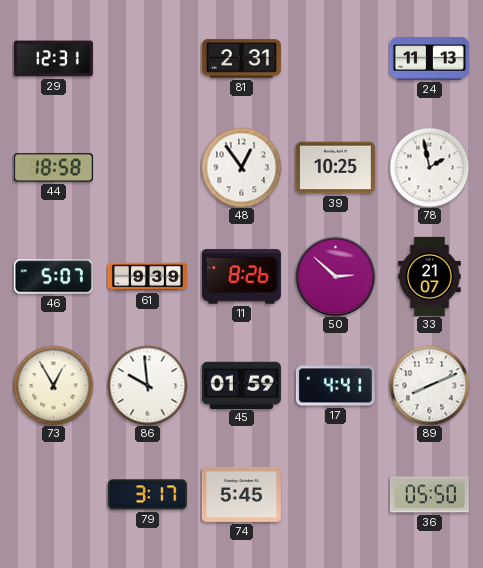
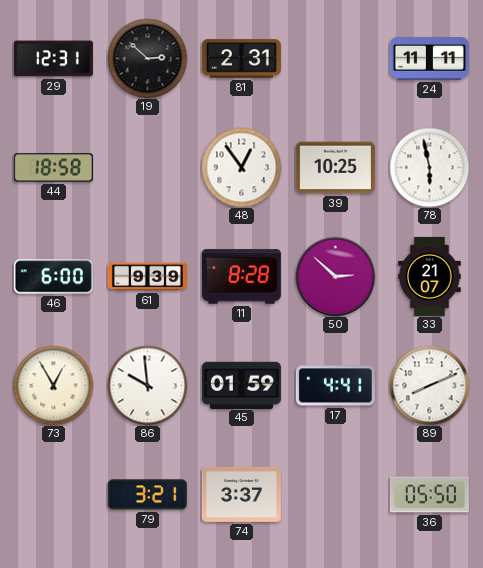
19: none -> 2:52 (147, 58)
24: 11:13 -> 11:11 (429, 59)
78: 1:58 -> 5:58 (429, 167)
46: 5:07 -> 6:00 (53, 277)
11: 8:26 -> 8:28 (241, 277)
79: 3:17 -> 3:21 (147, 495)
74: 5:45 -> 3:37 (241, 494)
